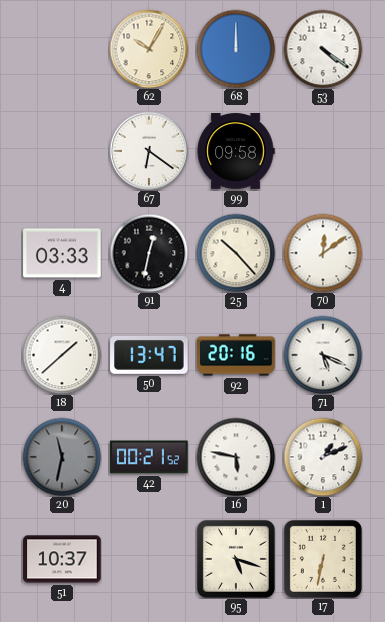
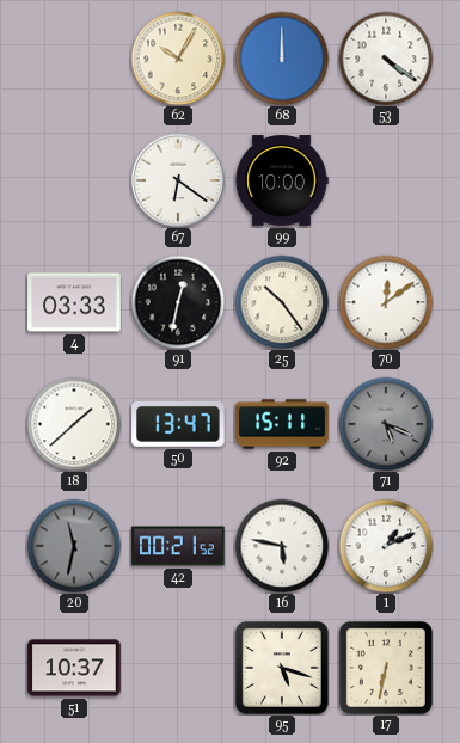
99: 09:58 -> 10:00 (282, 180)
25: 10:23 -> 10:24 (282, 302)
92: 20:16 -> 15:11 (282, 424)
71 dial: white -> grey (386, 424)
